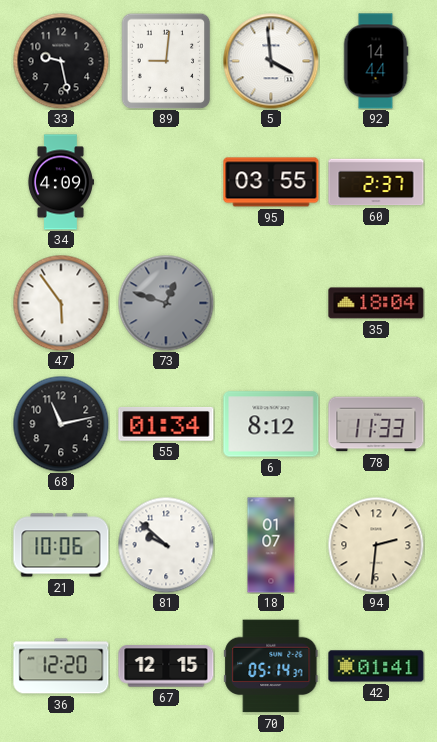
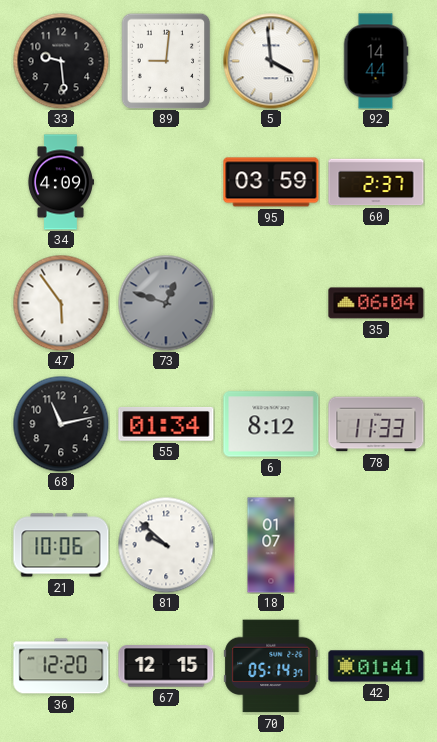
33: 9:28 -> 9:29 (61, 61)
95: 03:55 -> 03:59 (271, 182)
35: 18:04 -> 06:04 (376, 303)
94: 2:31 -> none (376, 545)
